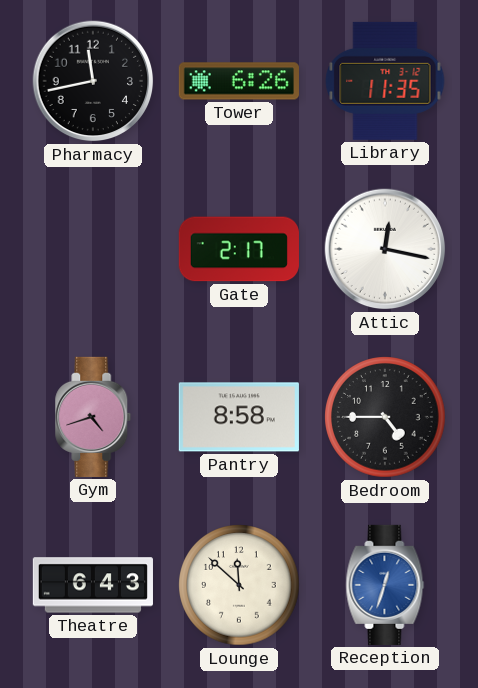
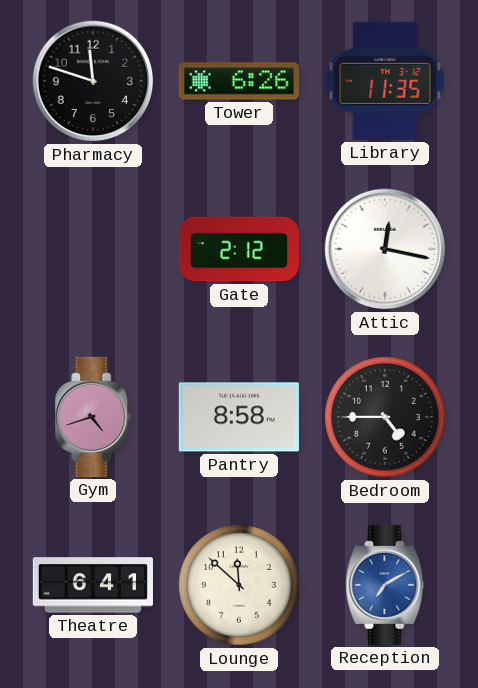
Pharmacy: 11:43 -> 11:48 (93, 81)
Gate: 2:17 -> 2:12 (239, 249)
Theatre: 6:43 -> 6:41 (93, 585)
Reception: 12:33 -> 7:10 (385, 585)
